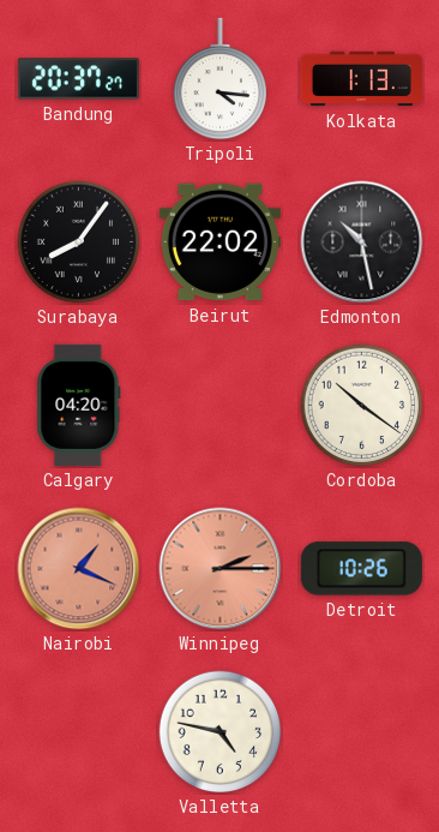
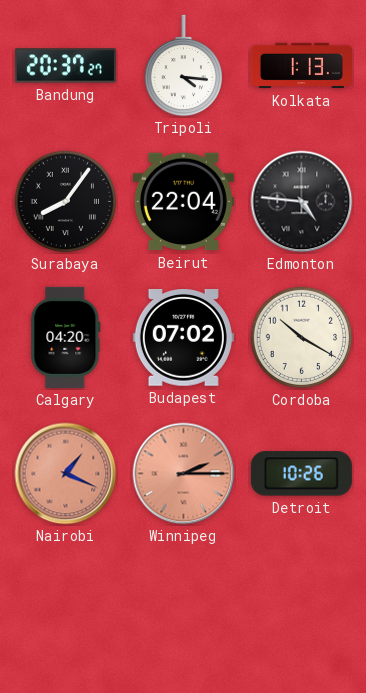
Beirut: 22:02 -> 22:04 (183, 202)
Edmonton: 10:28 -> 4:46 (302, 202)
Budapest: none -> 07:02 (183, 338)
Cordoba: 10:21 -> 10:20 (302, 338)
Valletta: 4:47 -> none (221, 732)
